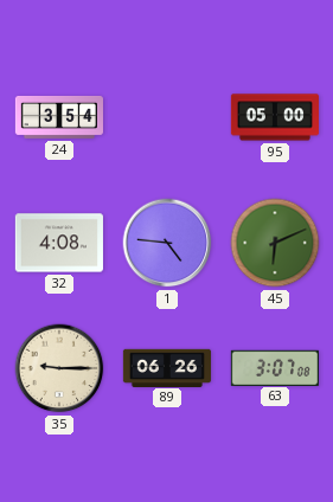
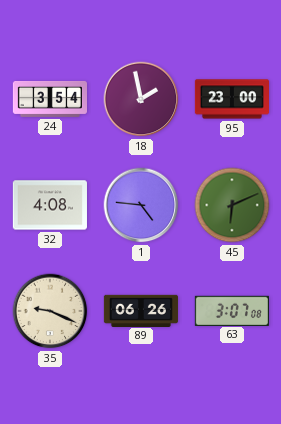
18: none -> 1:58 (141, 99)
95: 05:00 -> 23:00 (231, 99)
35: 9:15 -> 9:19 (50, 311)
